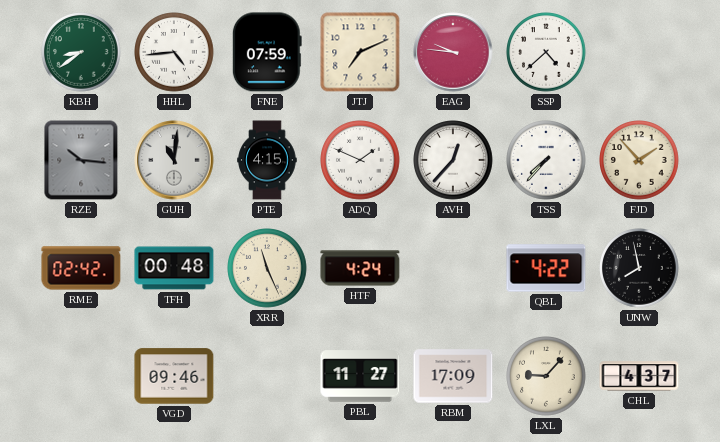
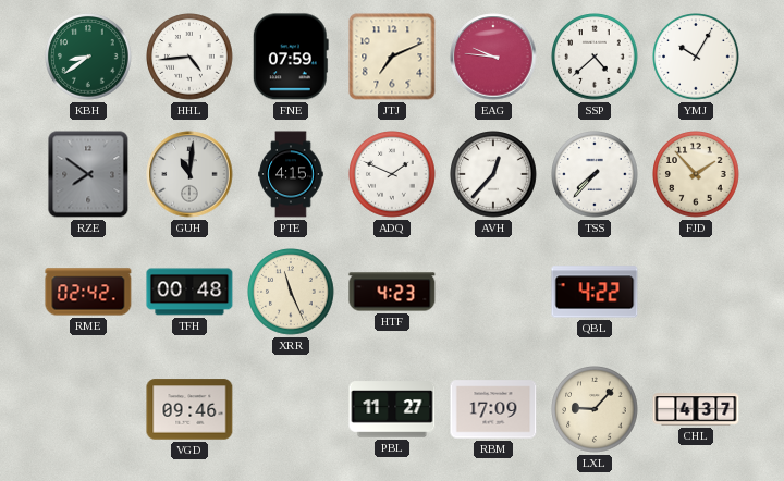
YMJ: none -> 10:05 (696, 57)
RZE: 10:16 -> 7:51 (88, 174)
HTF: 4:24 -> 4:23 (392, 292)
UNW: 7:58 -> none (639, 268)
